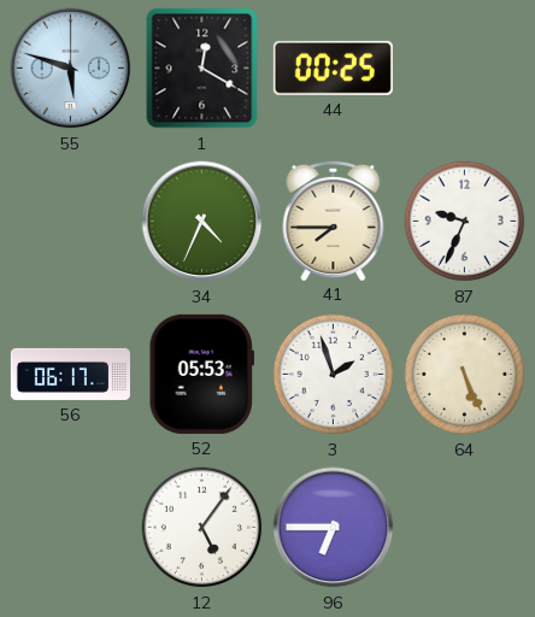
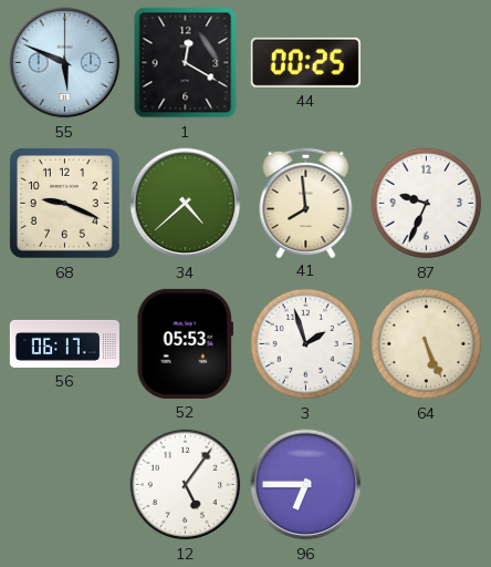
55: 5:48 -> 5:49 (65, 63)
68: none -> 9:19 (64, 203)
34: 4:34 -> 4:38 (186, 204)
41: 7:45 -> 7:59 (306, 202)
